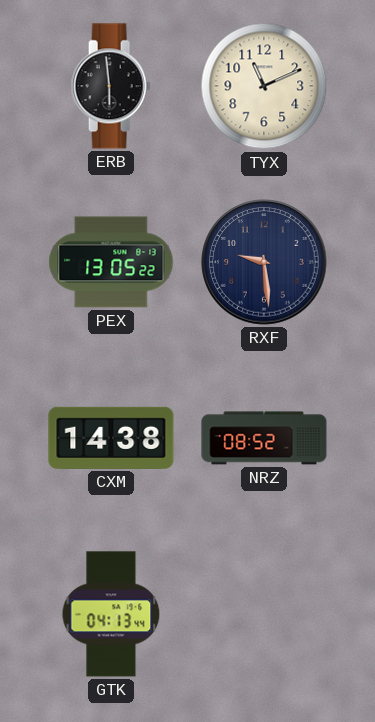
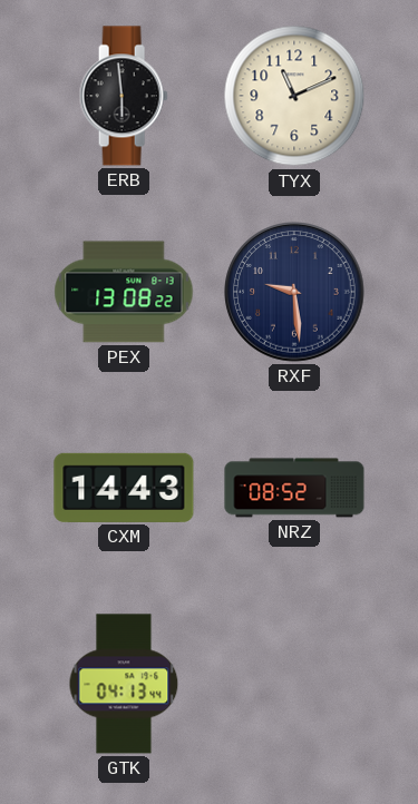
PEX: 13:05 -> 13:08 (124, 292)
CXM: 14:38 -> 14:43 (124, 488)
